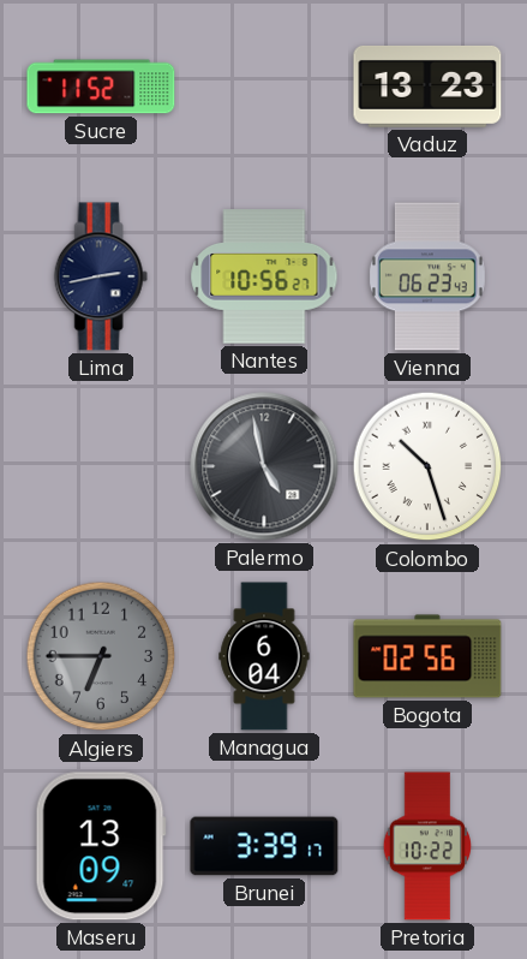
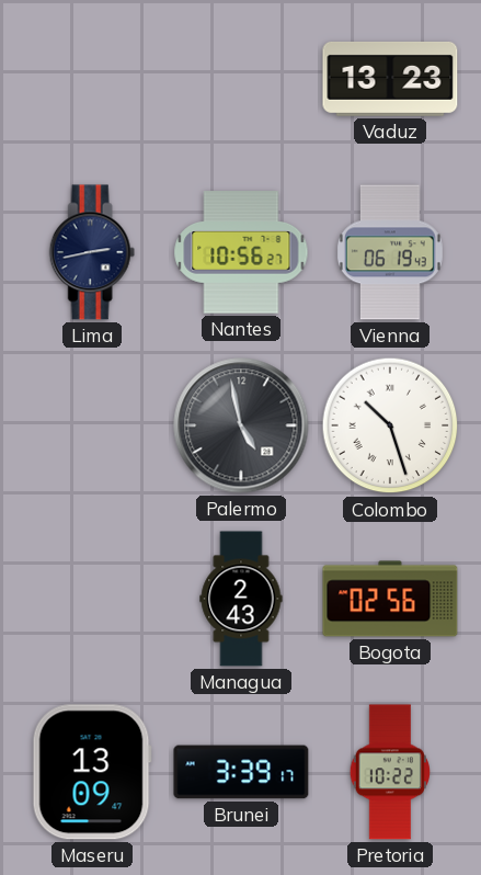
Sucre: 11:52 -> none (101, 87)
Vienna: 06:23 -> 06:19 (390, 252)
Algiers: 6:45 -> none (101, 656)
Managua: 6:04 -> 2:43 (241, 599)
